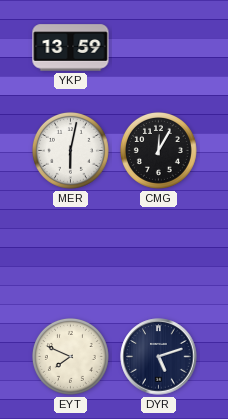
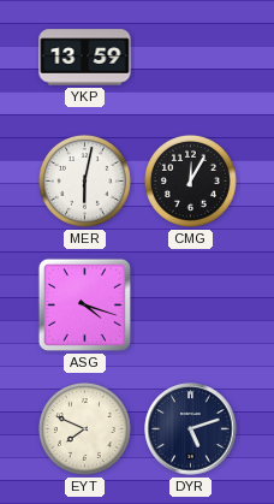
ASG: none -> 4:18 (84, 304)
